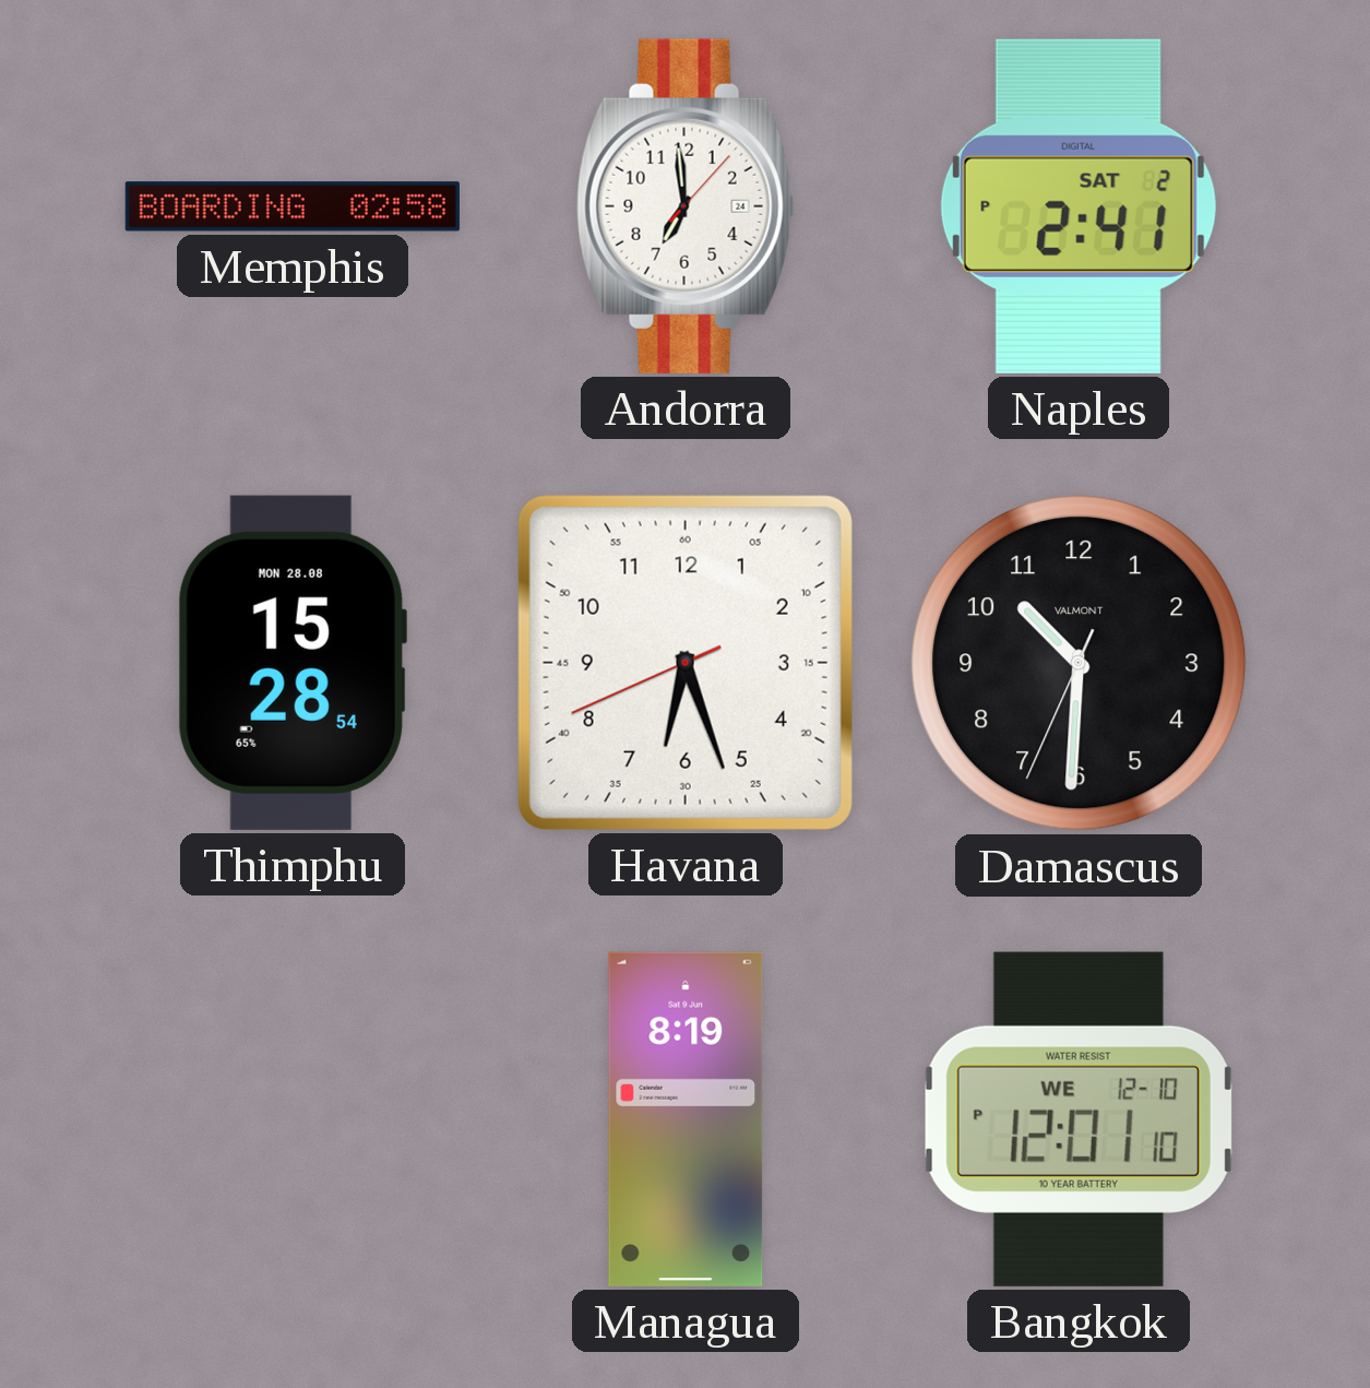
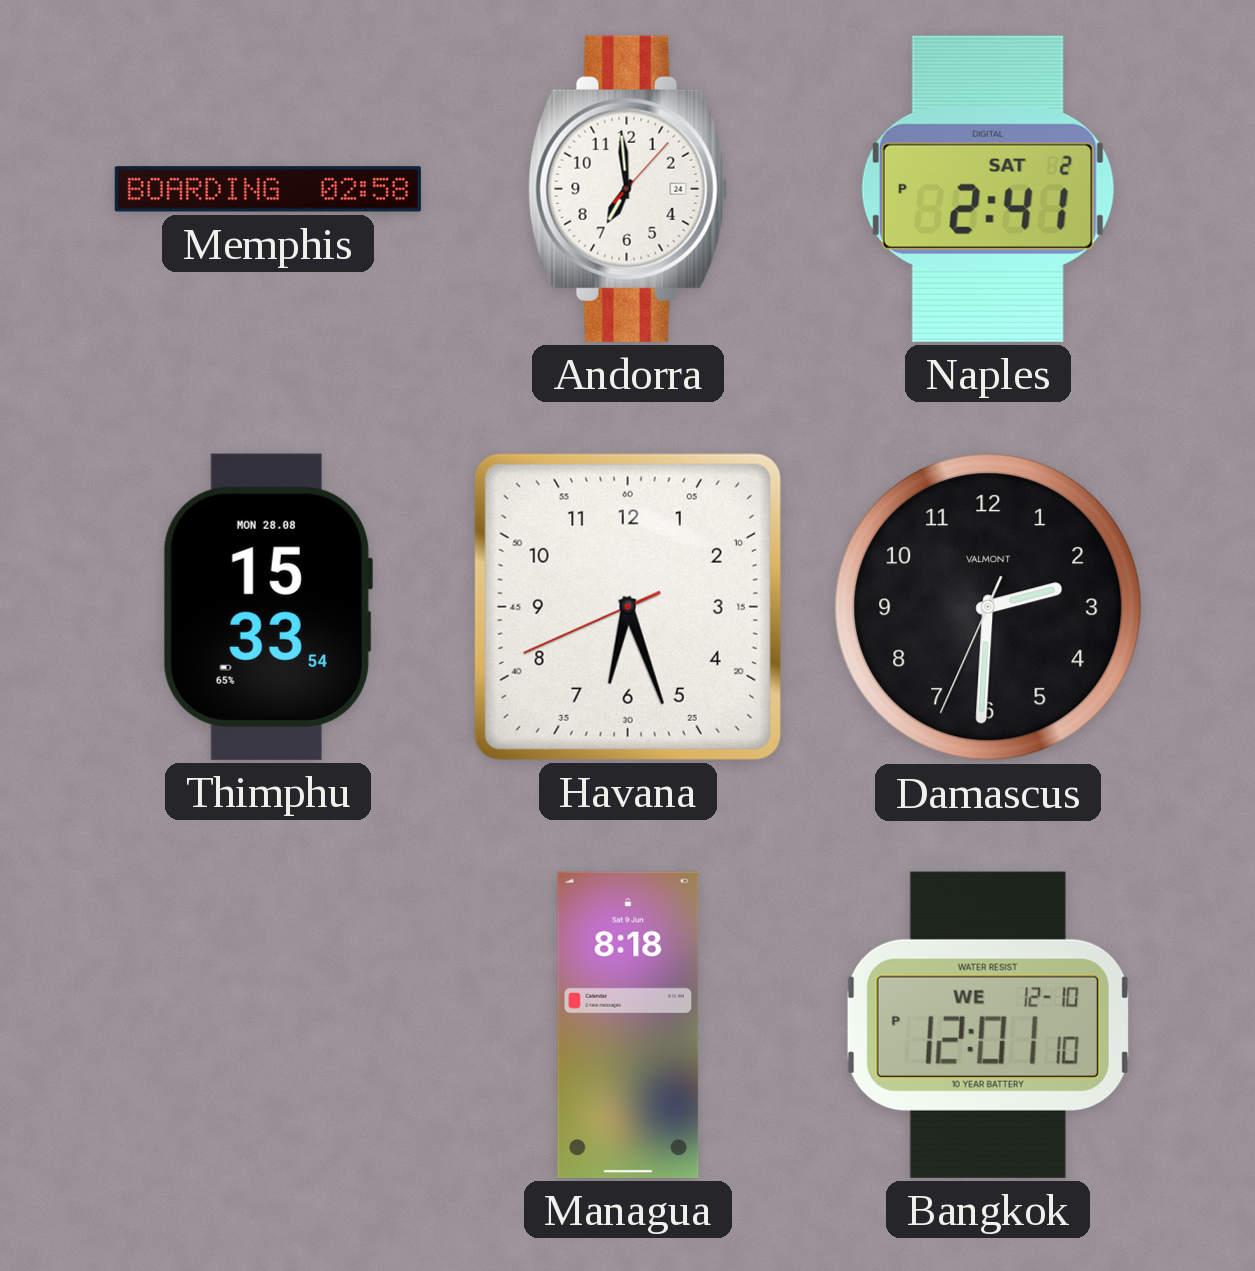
Thimphu: 15:28 -> 15:33 (268, 607)
Damascus: 10:30 -> 2:30 (988, 607)
Managua: 8:19 -> 8:18 (628, 1025)
